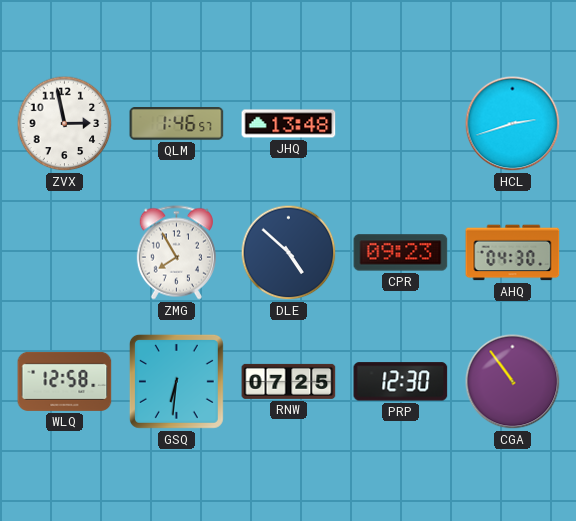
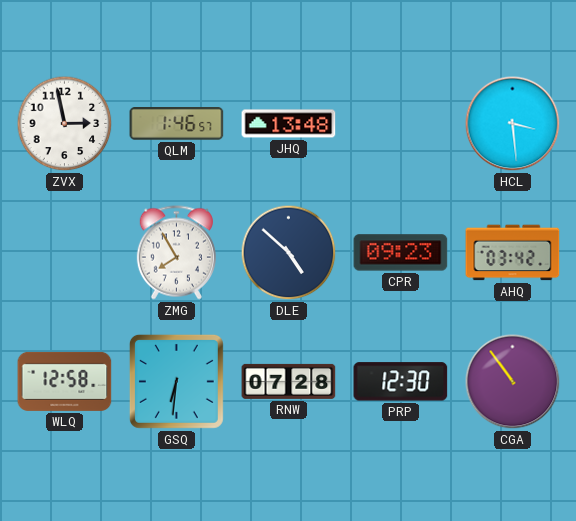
HCL: 2:42 -> 3:29 (513, 124)
AHQ: 04:30 -> 03:42 (513, 253)
RNW: 07:25 -> 07:28 (289, 381)
